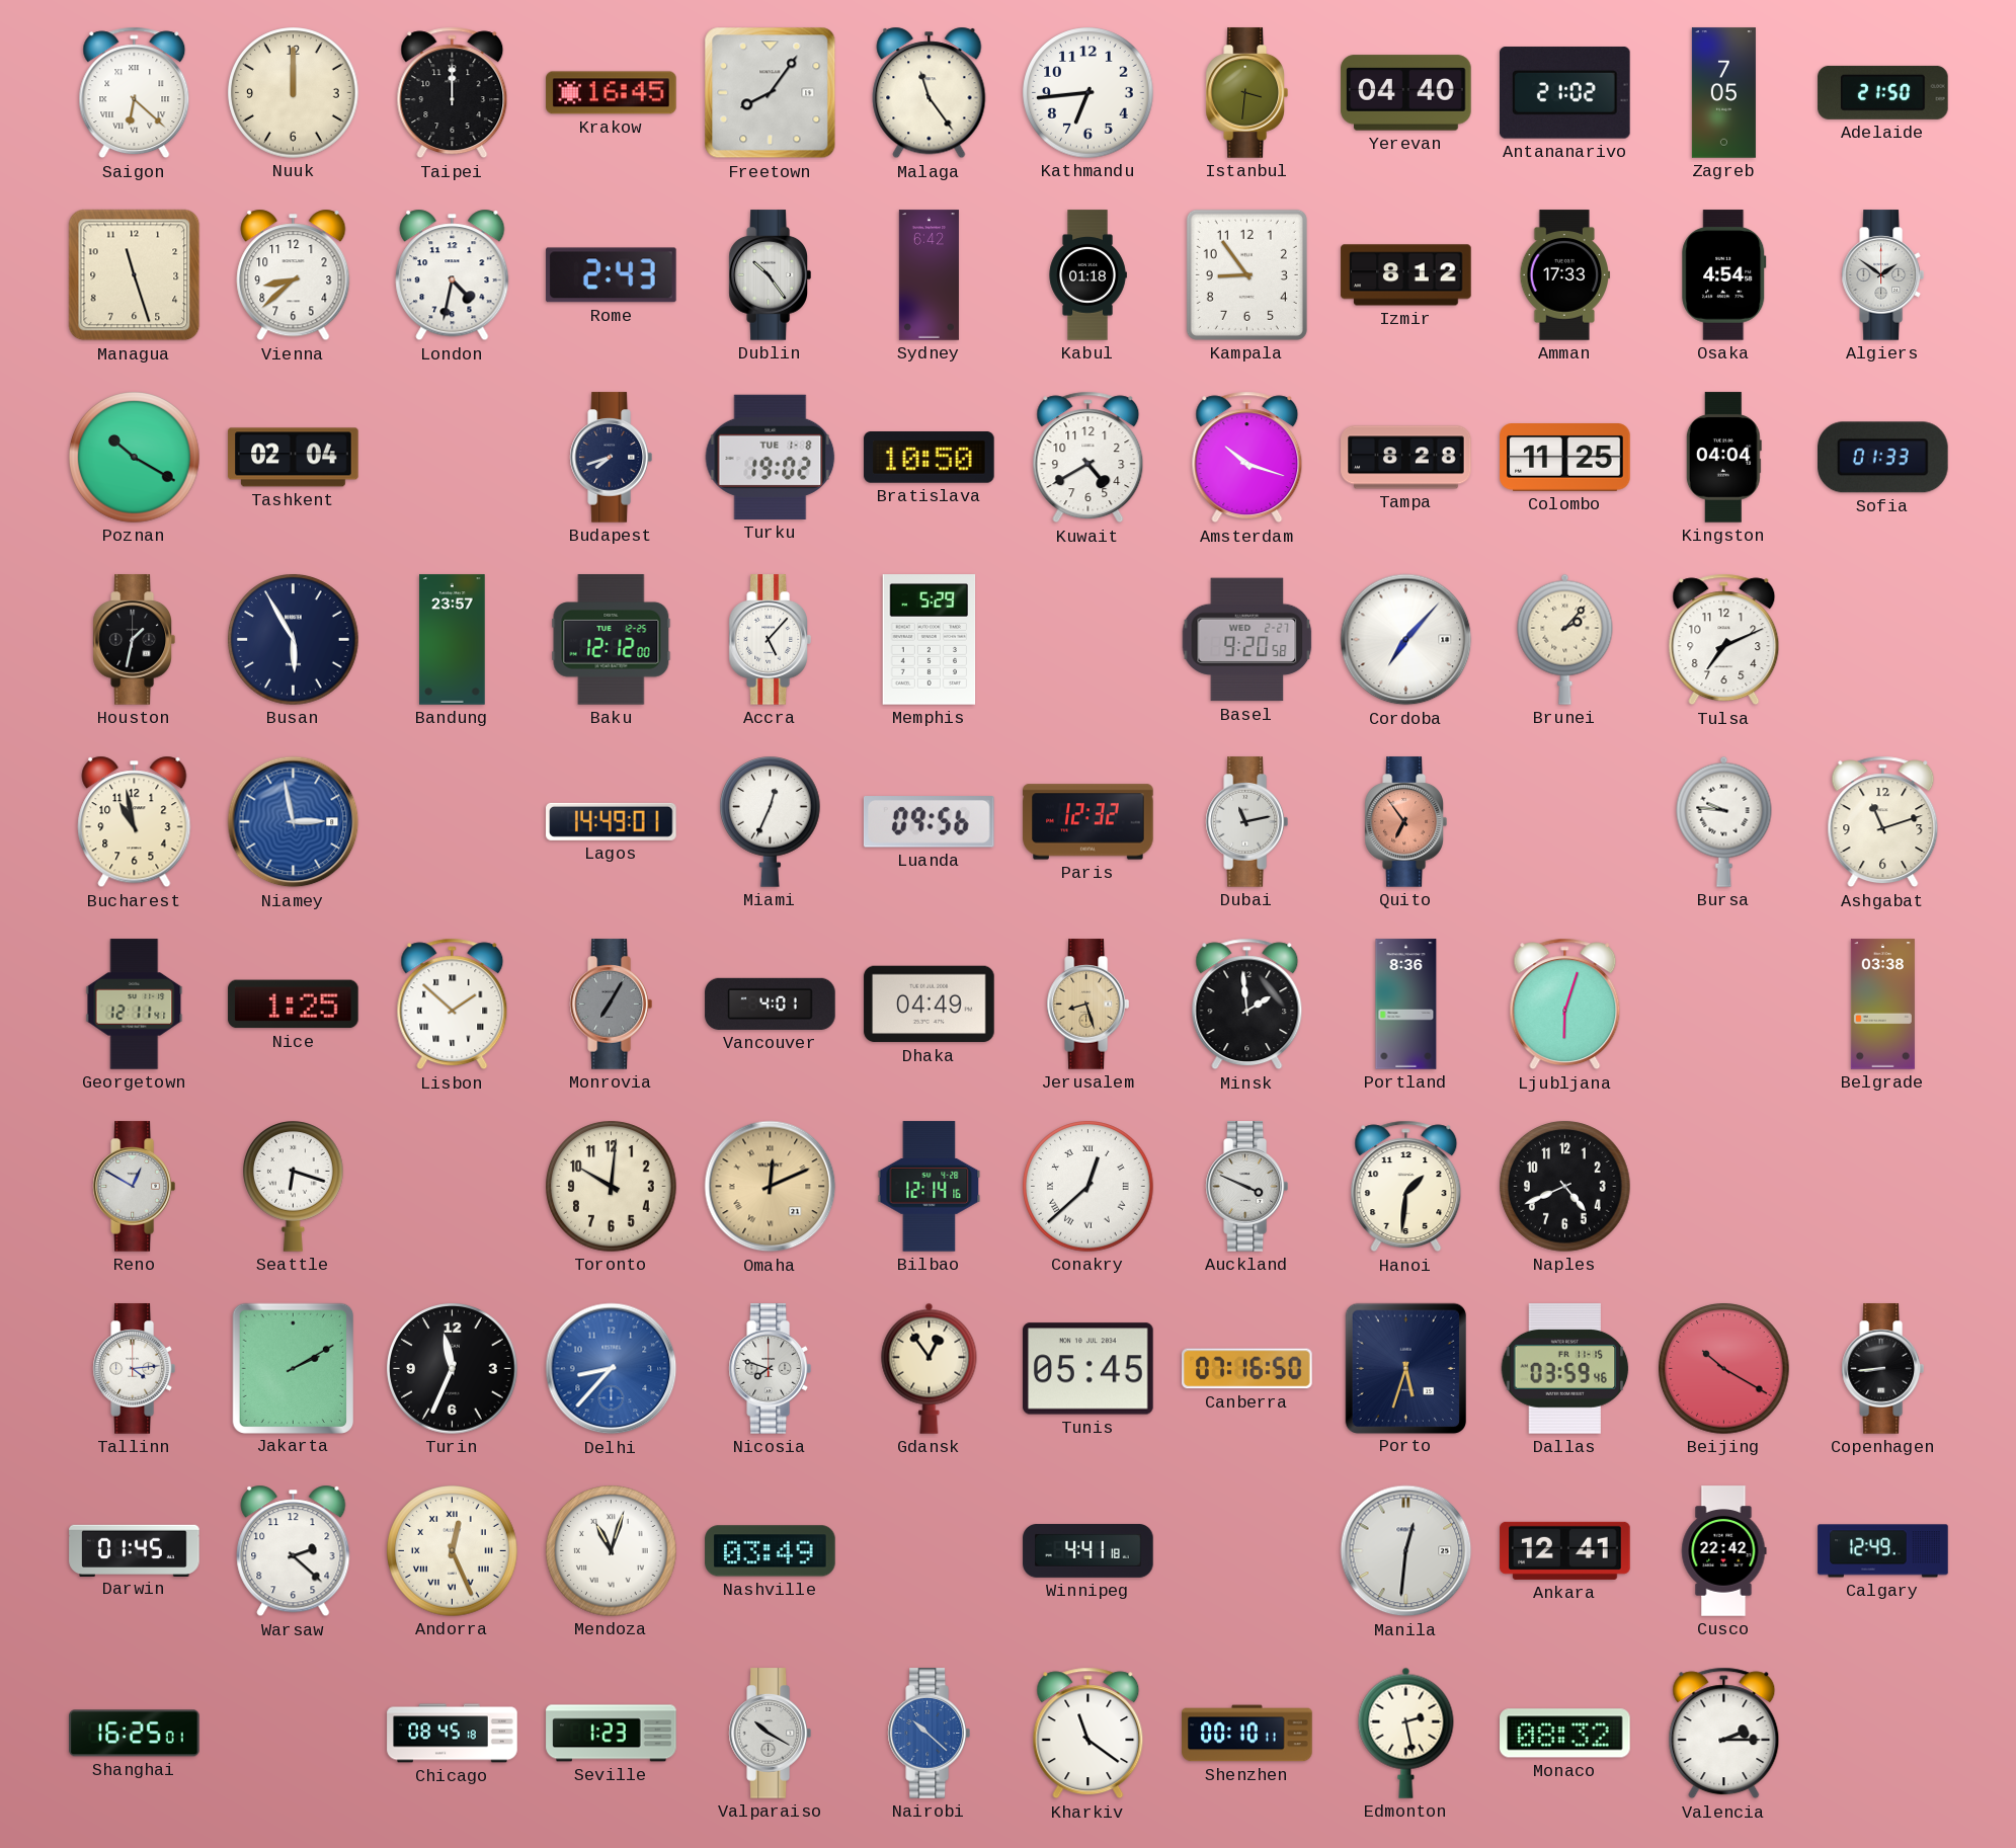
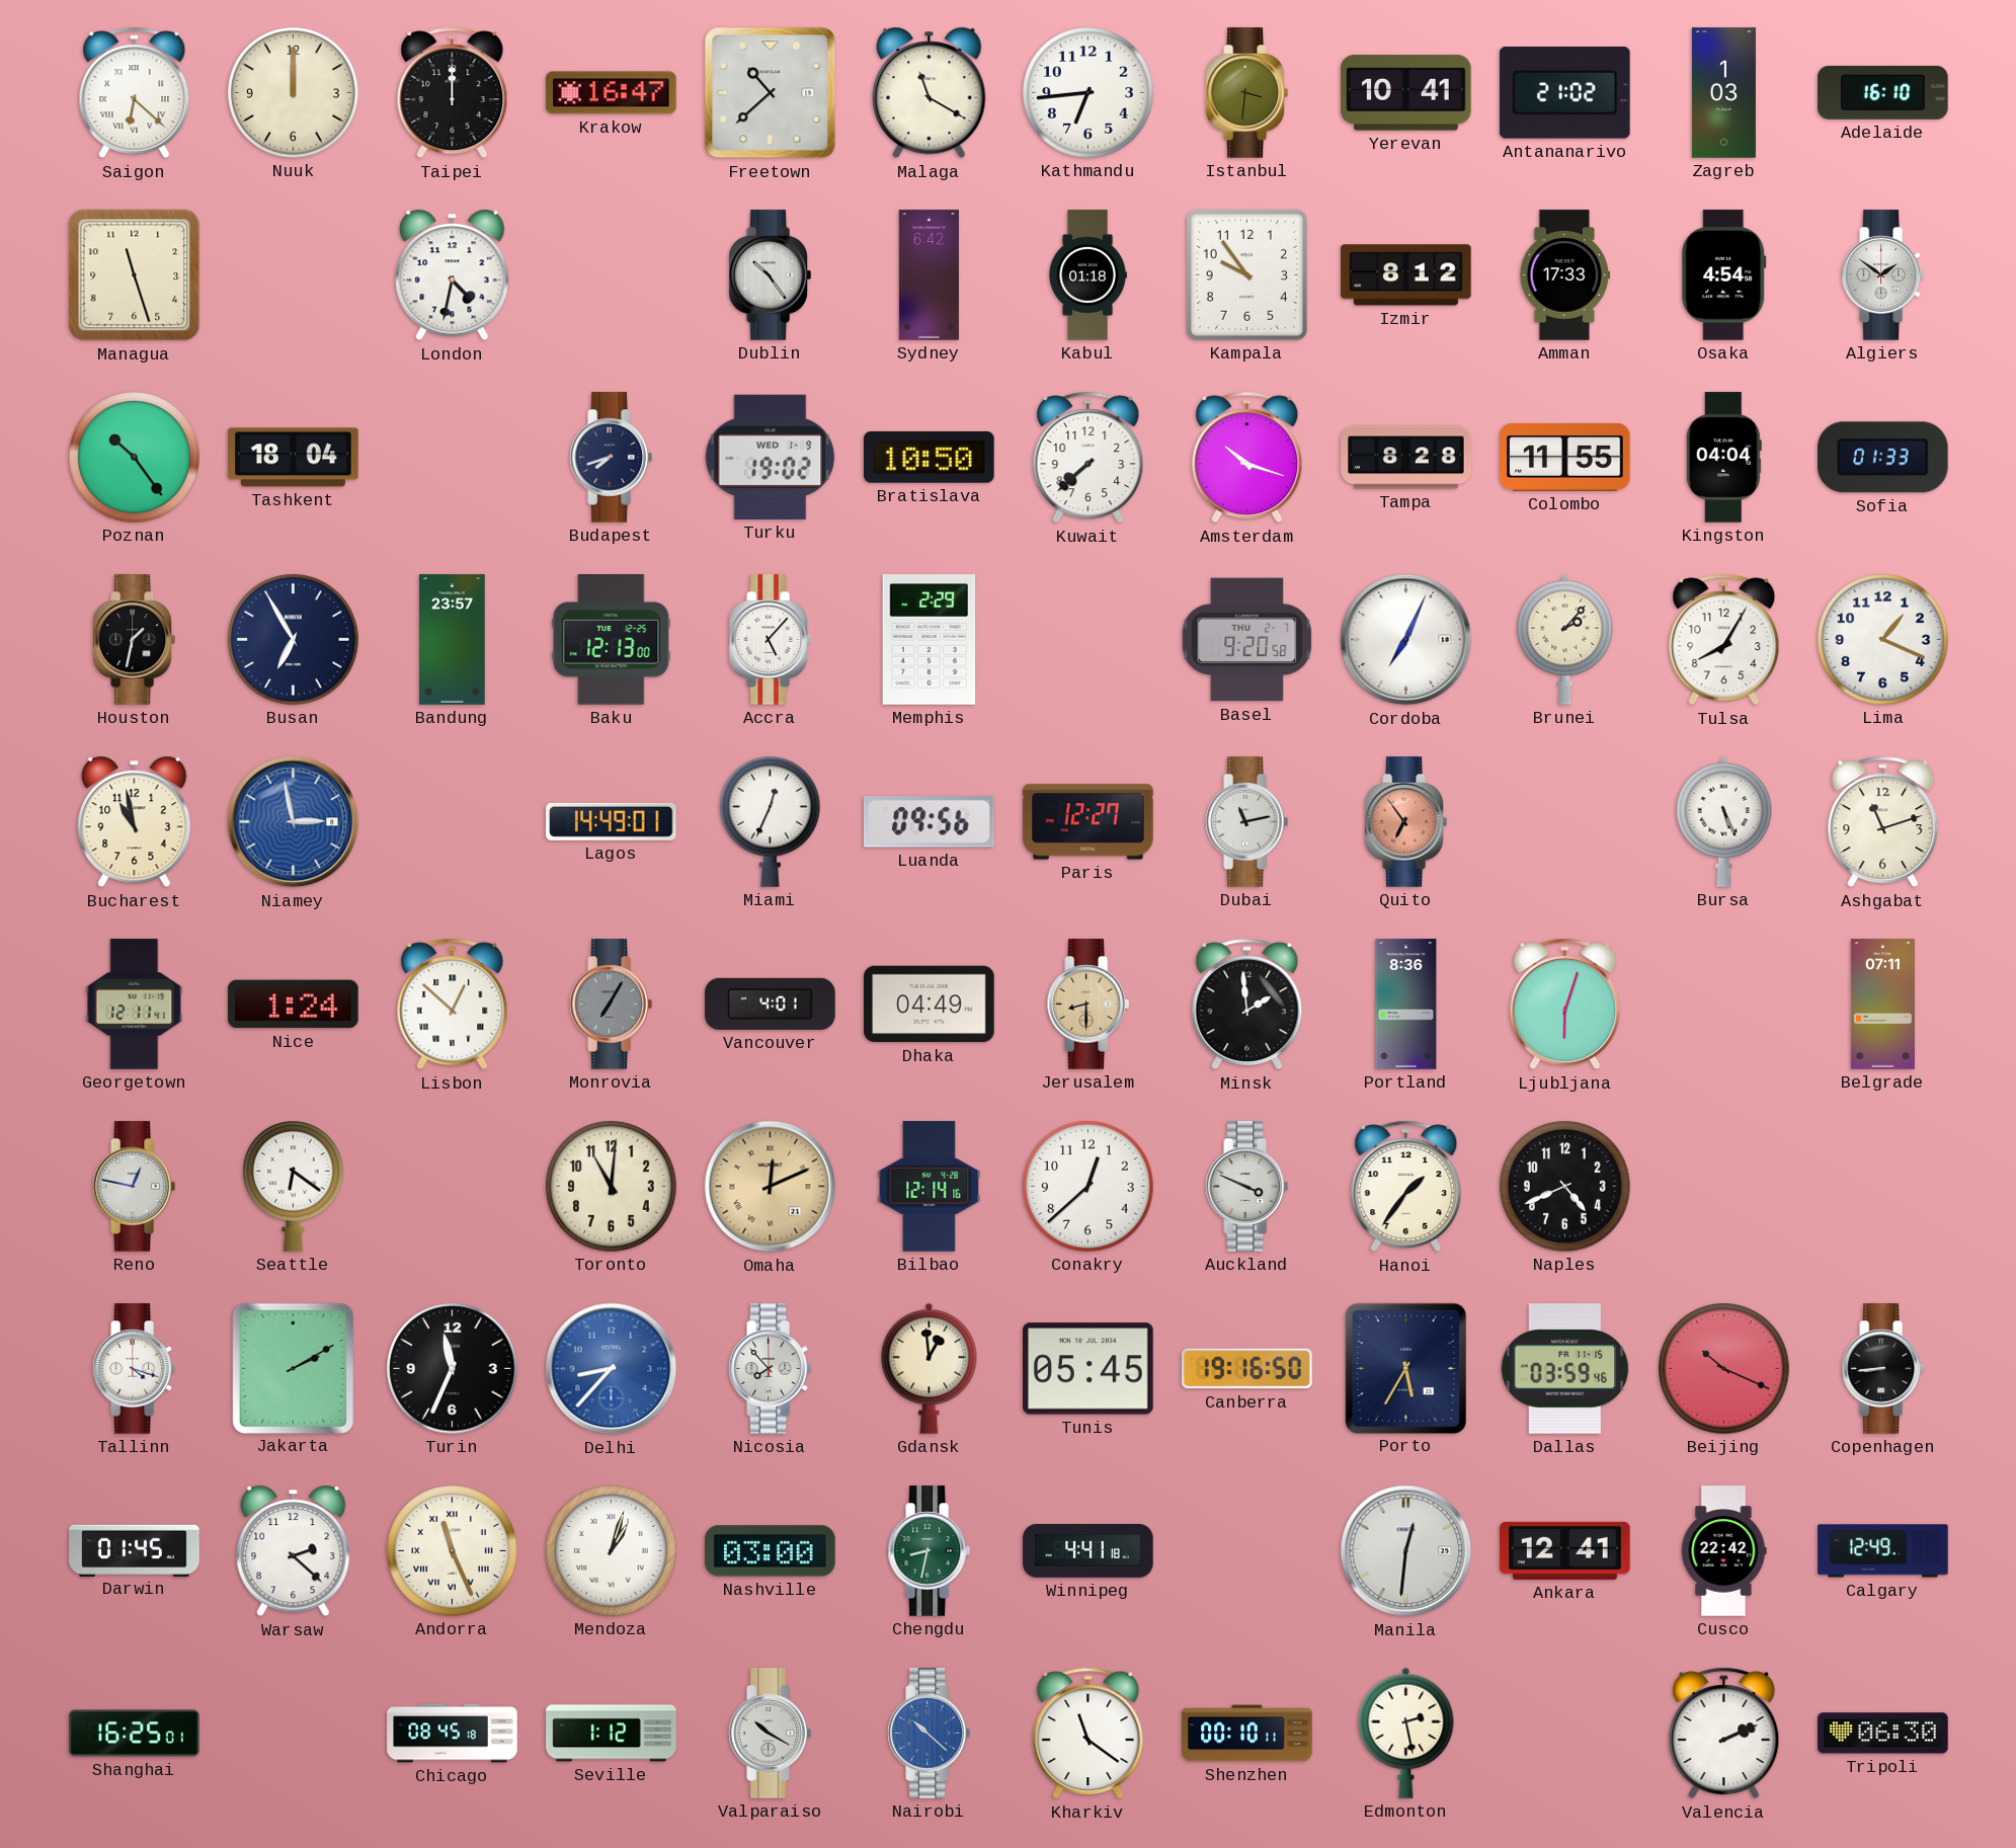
Krakow: 16:45 -> 16:47 (612, 93)
Freetown: 8:06 -> 10:38 (771, 93)
Malaga: 11:24 -> 11:20 (930, 93)
Yerevan: 04:40 -> 10:41 (1406, 93)
Zagreb: 7:05 -> 1:03 (1723, 93)
Adelaide: 21:50 -> 16:10 (1883, 92)
Vienna: 8:38 -> none (294, 275)
Rome: 2:43 -> none (612, 275)
Kampala: 8:54 -> 9:54 (1246, 274)
Poznan: 10:20 -> 10:24 (135, 458)
Tashkent: 02:04 -> 18:04 (294, 458)
Turku date: TUE 1-8 -> WED 1-9 (771, 457)
Kuwait: 4:40 -> 7:38 (1088, 458)
Colombo: 11:25 -> 11:55 (1565, 458)
Busan: 5:55 -> 6:55 (294, 640)
Baku: 12:12 -> 12:13 (612, 640)
Memphis: 5:29 -> 2:29 (930, 640)
Basel date: WED 2-27 -> THU 2-7 (1247, 640)
Cordoba: 7:07 -> 7:04 (1406, 640)
Tulsa: 7:11 -> 8:05 (1724, 640)
Lima: none -> 1:19 (1883, 640)
Paris: 12:32 -> 12:27 (1088, 822)
Bursa: 9:46 -> 5:26 (1724, 821)
Nice: 1:25 -> 1:24 (294, 1005)
Lisbon: 1:52 -> 12:52 (453, 1005)
Jerusalem: 8:27 -> 8:30 (1087, 1005)
Belgrade: 03:38 -> 07:11 (1882, 1005)
Reno: 12:50 -> 12:47 (134, 1187)
Seattle: 6:18 -> 6:21 (294, 1187)
Toronto: 10:01 -> 11:01 (612, 1187)
Conakry numerals: Roman -> Arabic (1088, 1187)
Hanoi: 1:31 -> 1:36 (1406, 1187)
Tallinn: 4:14 -> 4:18 (134, 1369)
Nicosia: 7:48 -> 7:53 (770, 1369)
Gdansk: 12:54 -> 12:59 (930, 1368)
Canberra: 07:16 -> 19:16 (1247, 1369)
Porto: 5:33 -> 5:35 (1405, 1368)
Beijing: 10:20 -> 10:19 (1724, 1369)
Andorra: 12:26 -> 11:26 (453, 1551)
Mendoza: 11:03 -> 1:03 (612, 1551)
Nashville: 03:49 -> 03:00 (771, 1551)
Chengdu: none -> 8:32 (929, 1551)
Seville: 1:23 -> 1:12 (612, 1734)
Monaco: 08:32 -> none (1565, 1734)
Valencia: 2:15 -> 2:11 (1724, 1734)
Tripoli: none -> 06:30 (1883, 1734)
